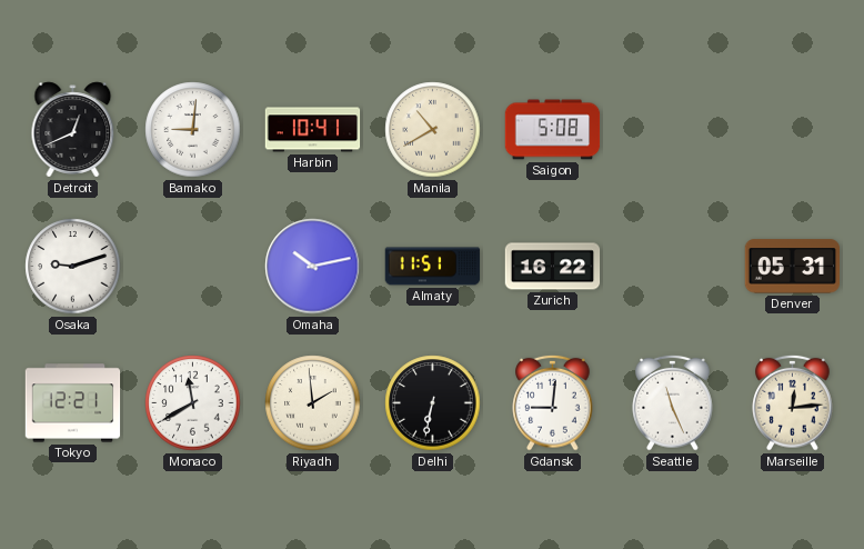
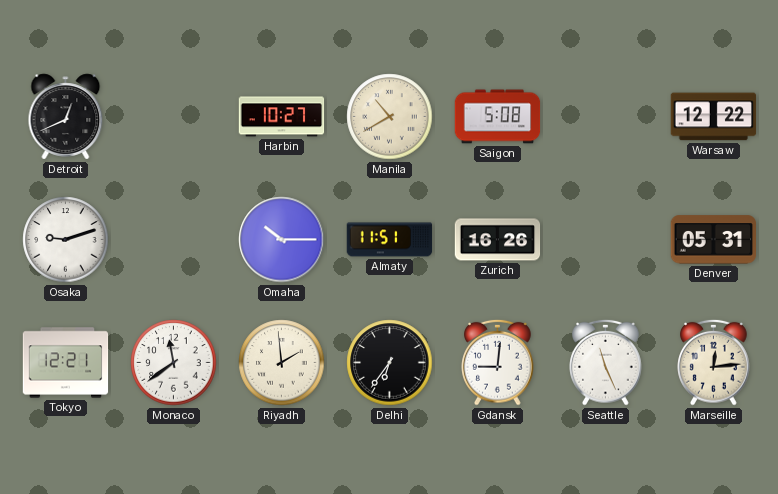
Bamako: 9:01 -> none (193, 130)
Harbin: 10:41 -> 10:27 (282, 117)
Warsaw: none -> 12:22 (714, 117)
Omaha: 10:13 -> 10:15 (282, 240)
Zurich: 16:22 -> 16:26 (498, 240)
Monaco: 11:40 -> 11:39 (174, 363)
Delhi: 6:32 -> 6:36 (390, 363)
